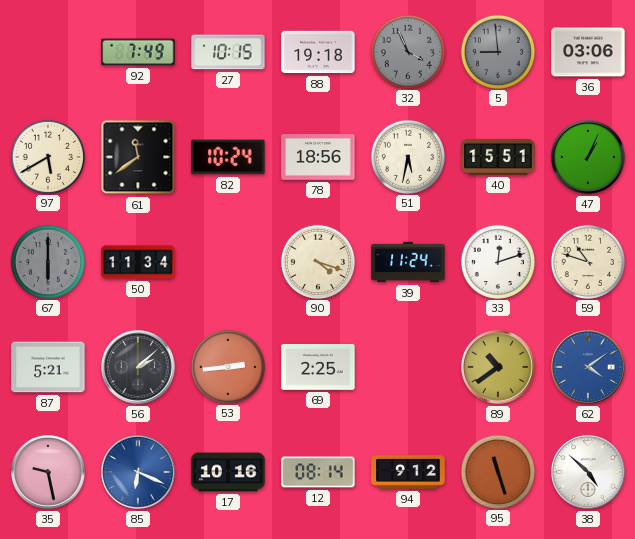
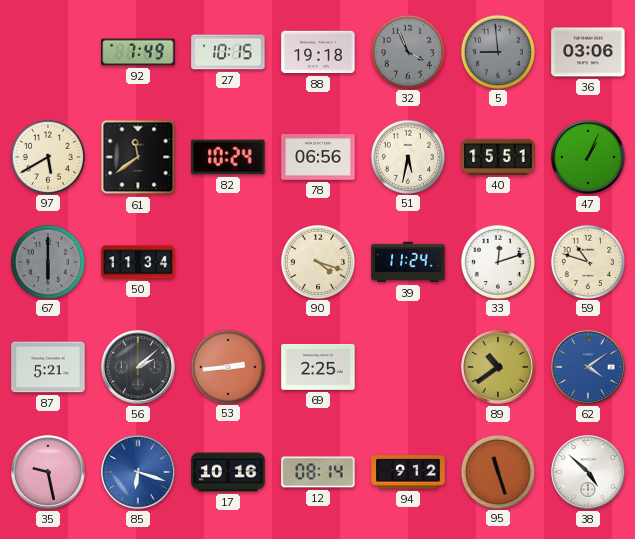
78: 18:56 -> 06:56 (318, 157)
85: 6:19 -> 6:18 (138, 472)
